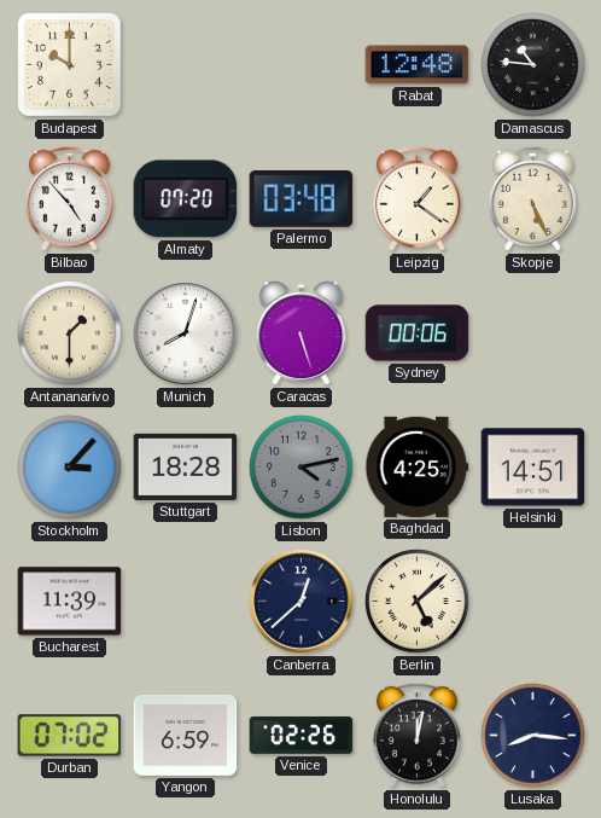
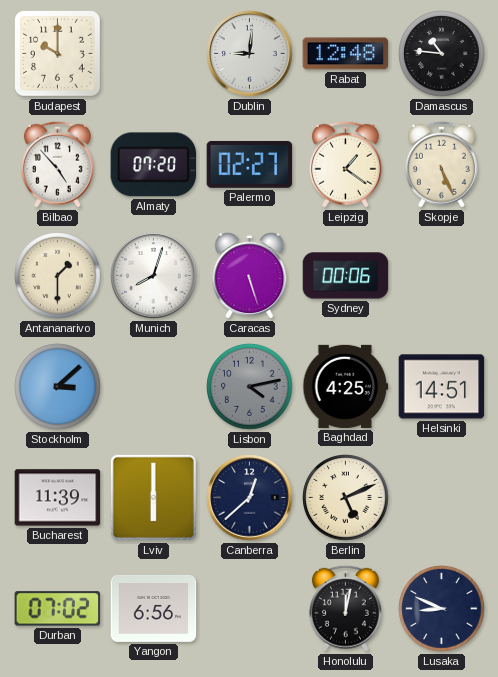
Dublin: none -> 9:01 (250, 54)
Palermo: 03:48 -> 02:27 (250, 164)
Stockholm: 3:07 -> 3:08 (58, 387)
Stuttgart: 18:28 -> none (186, 466)
Lviv: none -> 6:00 (153, 497)
Berlin: 5:08 -> 5:11 (346, 498)
Yangon: 6:59 -> 6:56 (154, 608)
Venice: 02:26 -> none (302, 735)
Lusaka: 8:16 -> 8:49 (442, 609)
